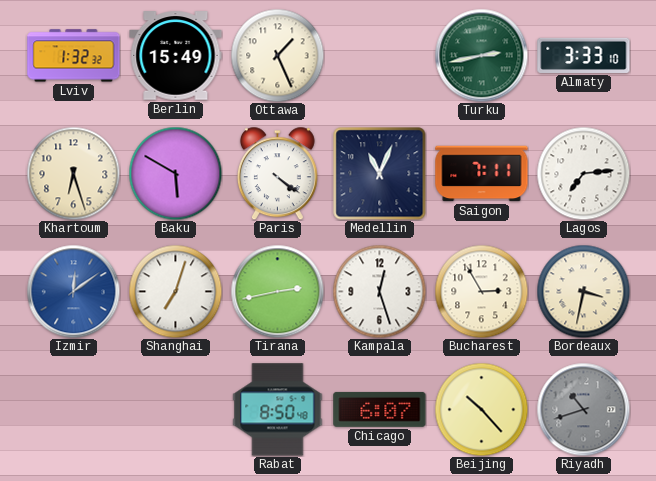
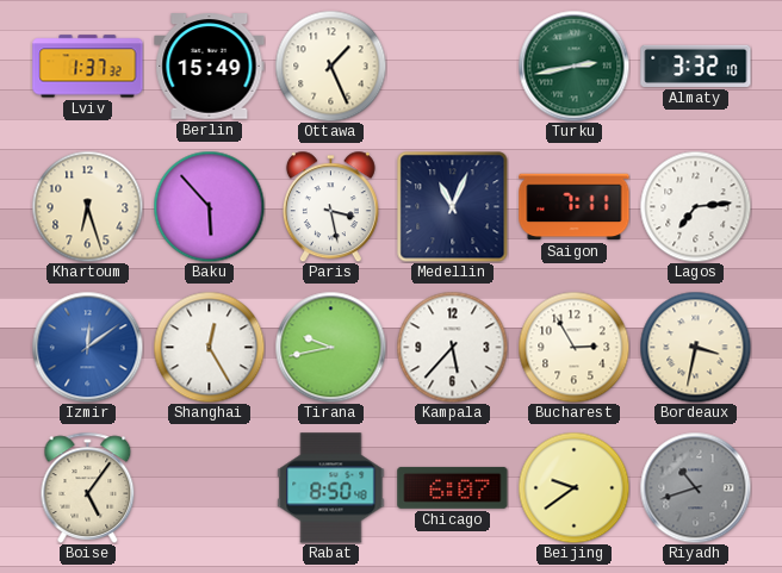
Lviv: 1:32 -> 1:37 (88, 67)
Almaty: 3:33 -> 3:32 (696, 66)
Baku: 5:50 -> 5:53 (209, 206)
Paris: 4:21 -> 3:28 (330, 206)
Shanghai: 7:03 -> 12:25 (209, 347)
Tirana: 2:43 -> 9:43 (330, 347)
Kampala: 12:27 -> 5:37 (452, 347)
Boise: none -> 5:06 (88, 487)
Beijing: 10:23 -> 9:39 (573, 487)
